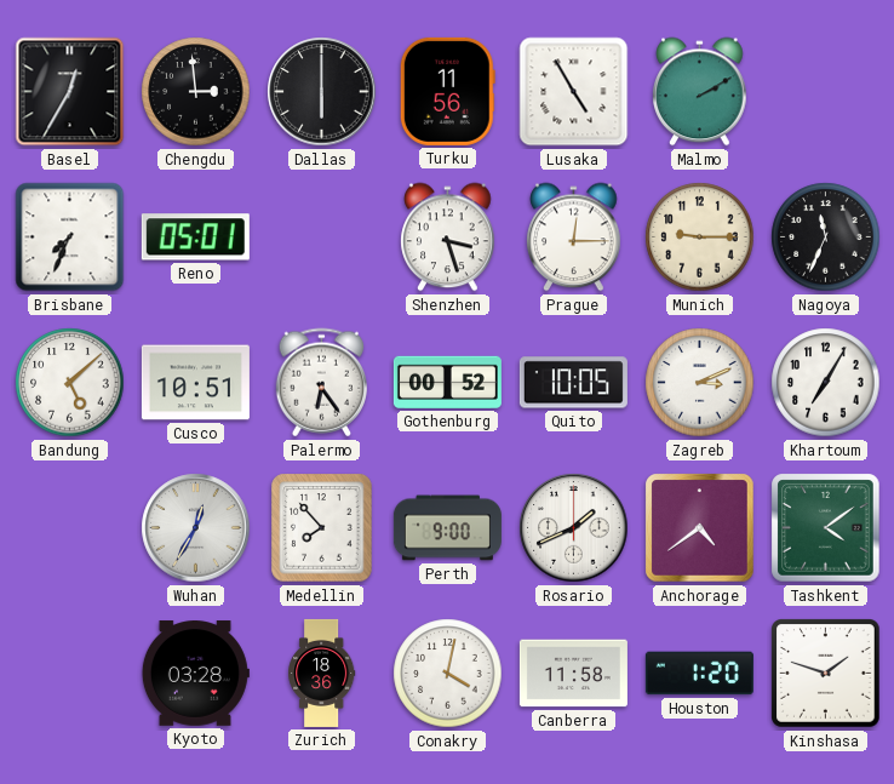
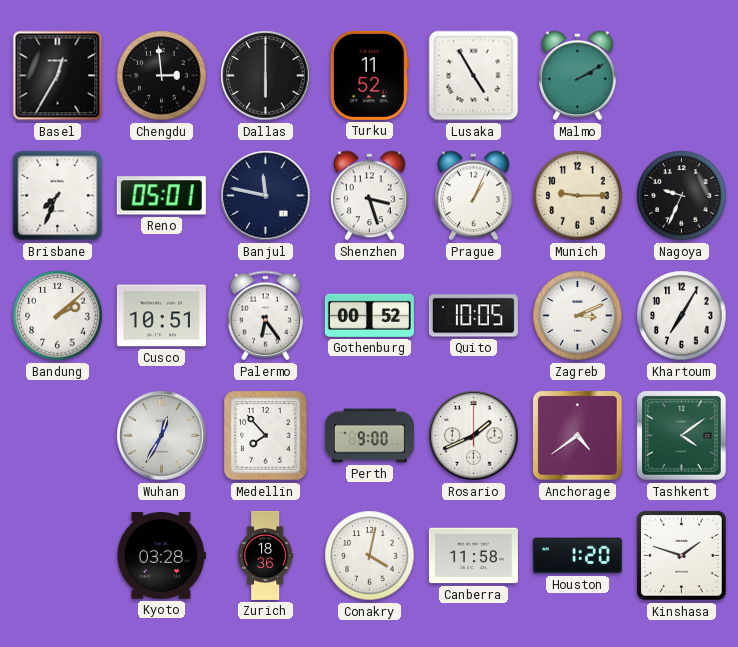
Turku: 11:56 -> 11:52 (369, 75)
Banjul: none -> 11:47 (266, 196)
Prague: 12:15 -> 1:04 (474, 196)
Nagoya: 11:34 -> 9:34 (682, 196)
Bandung: 5:08 -> 2:08 (58, 316)
